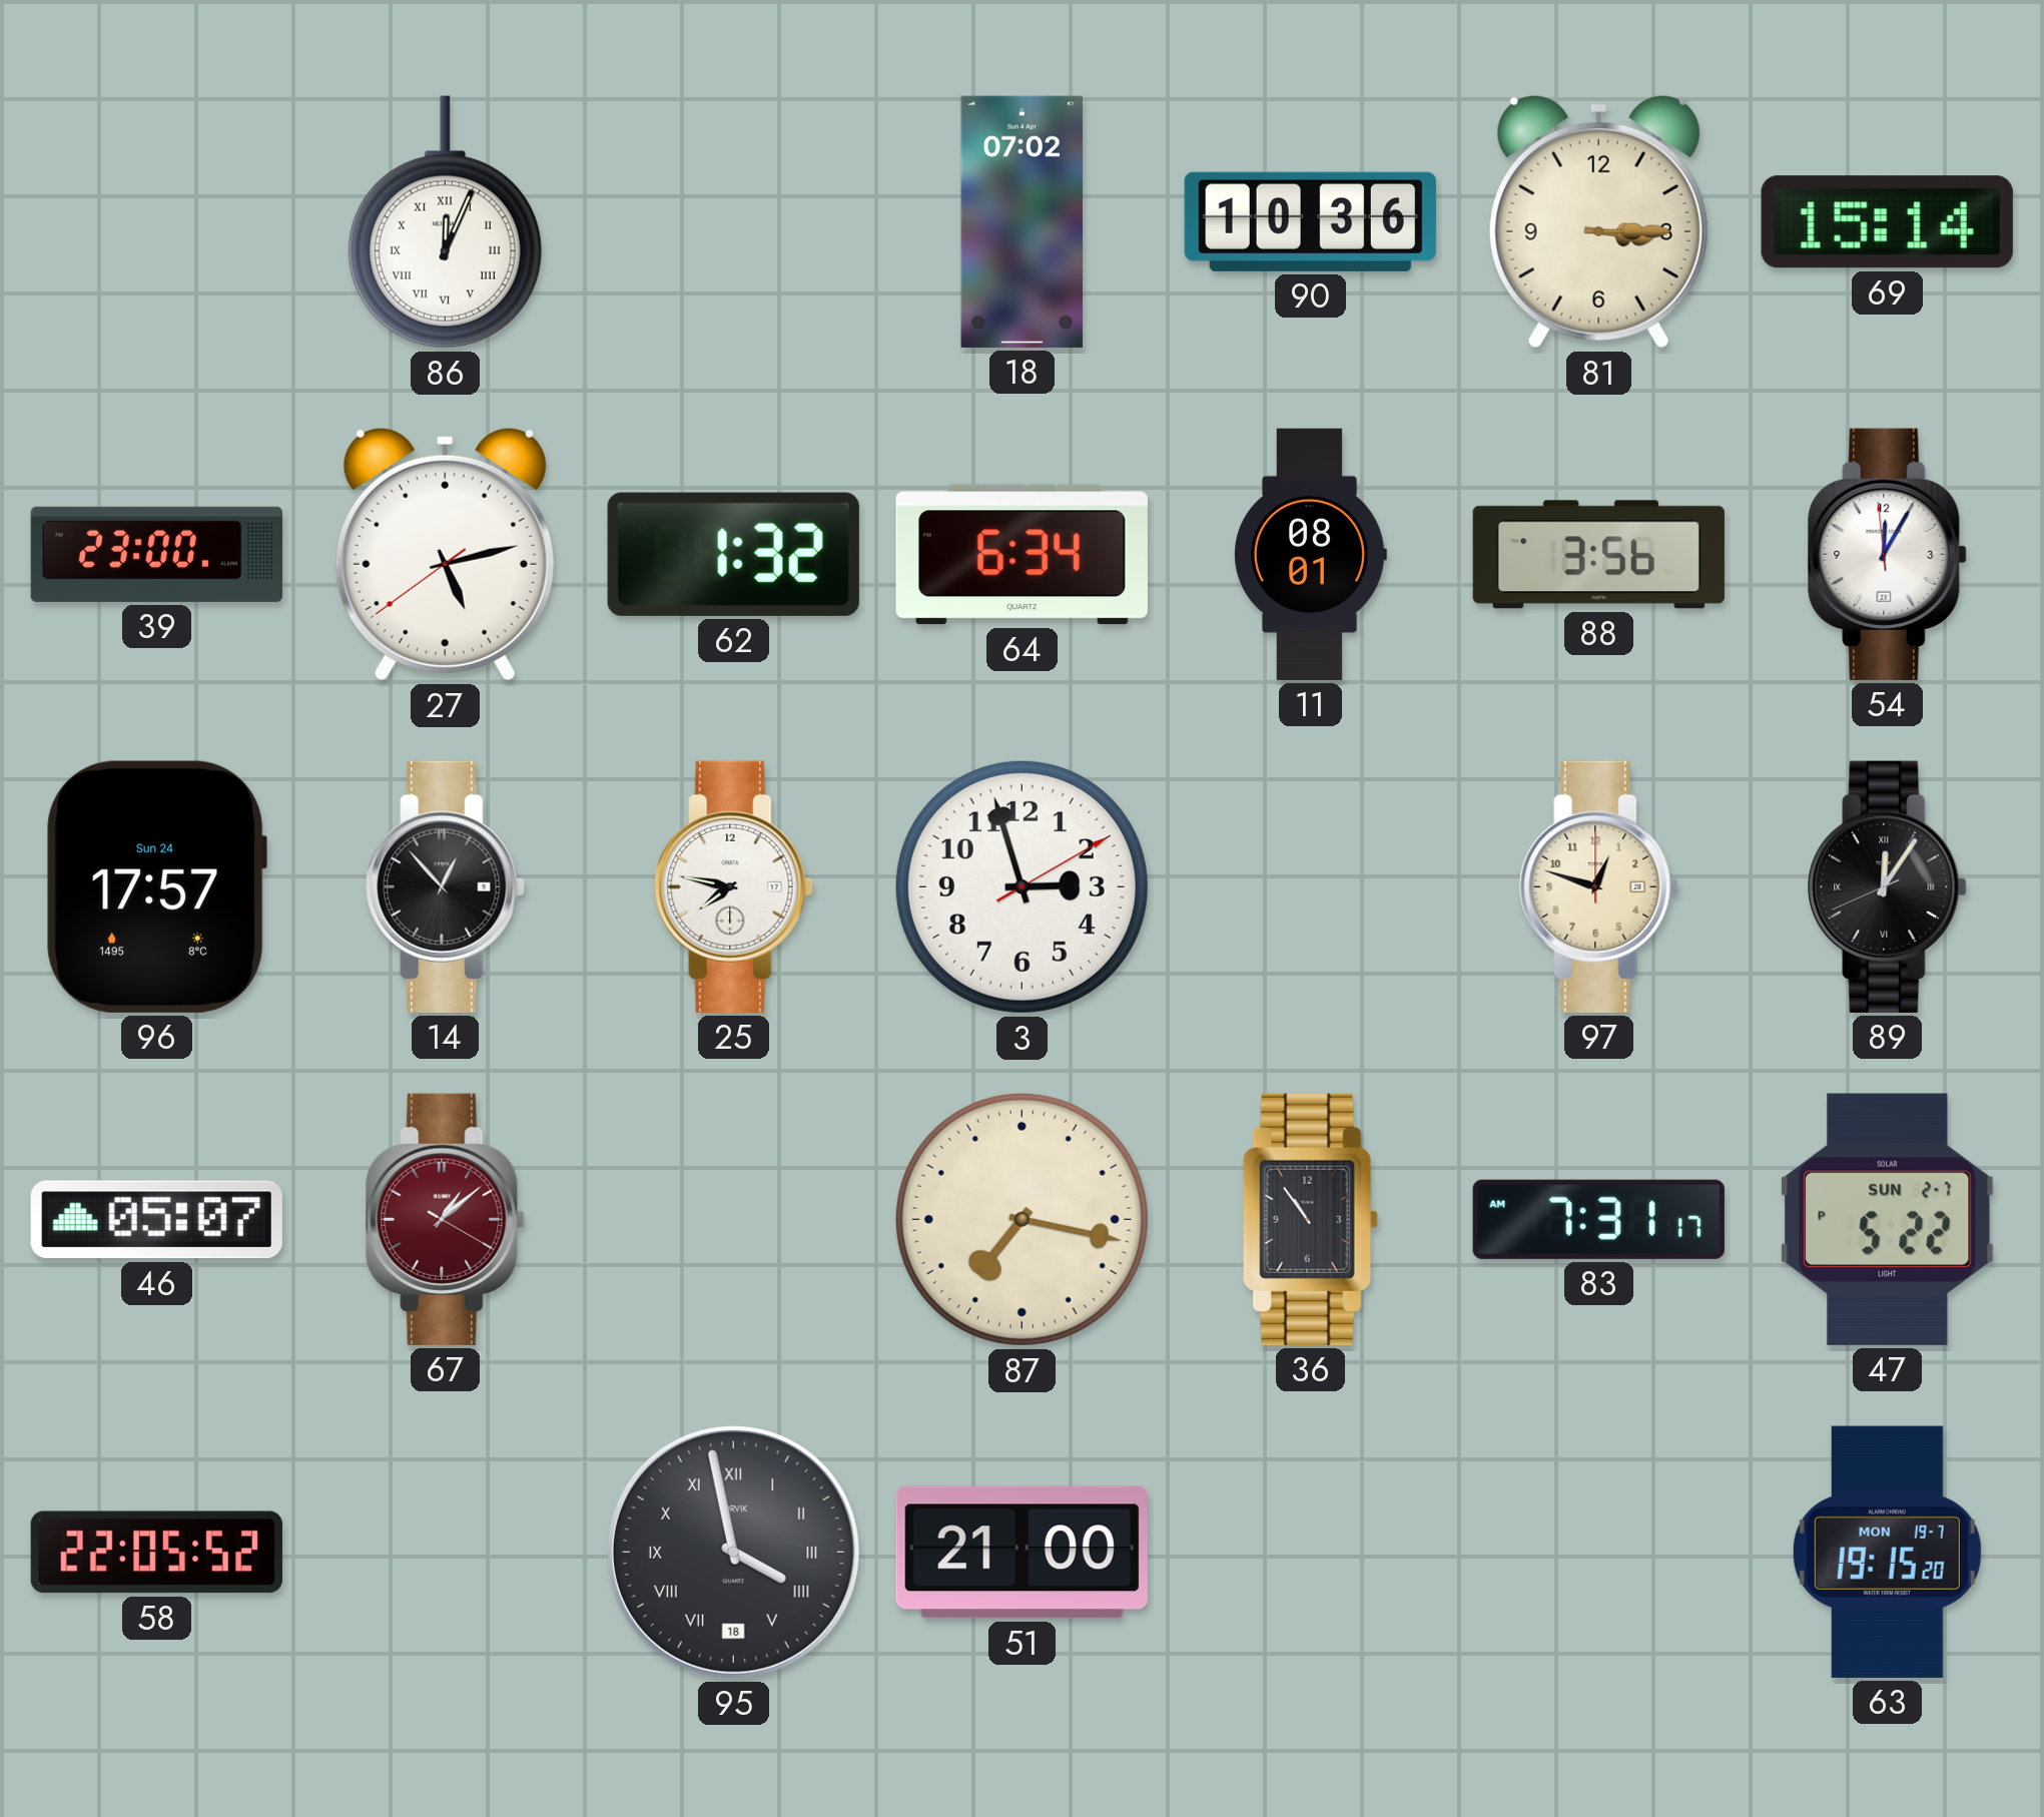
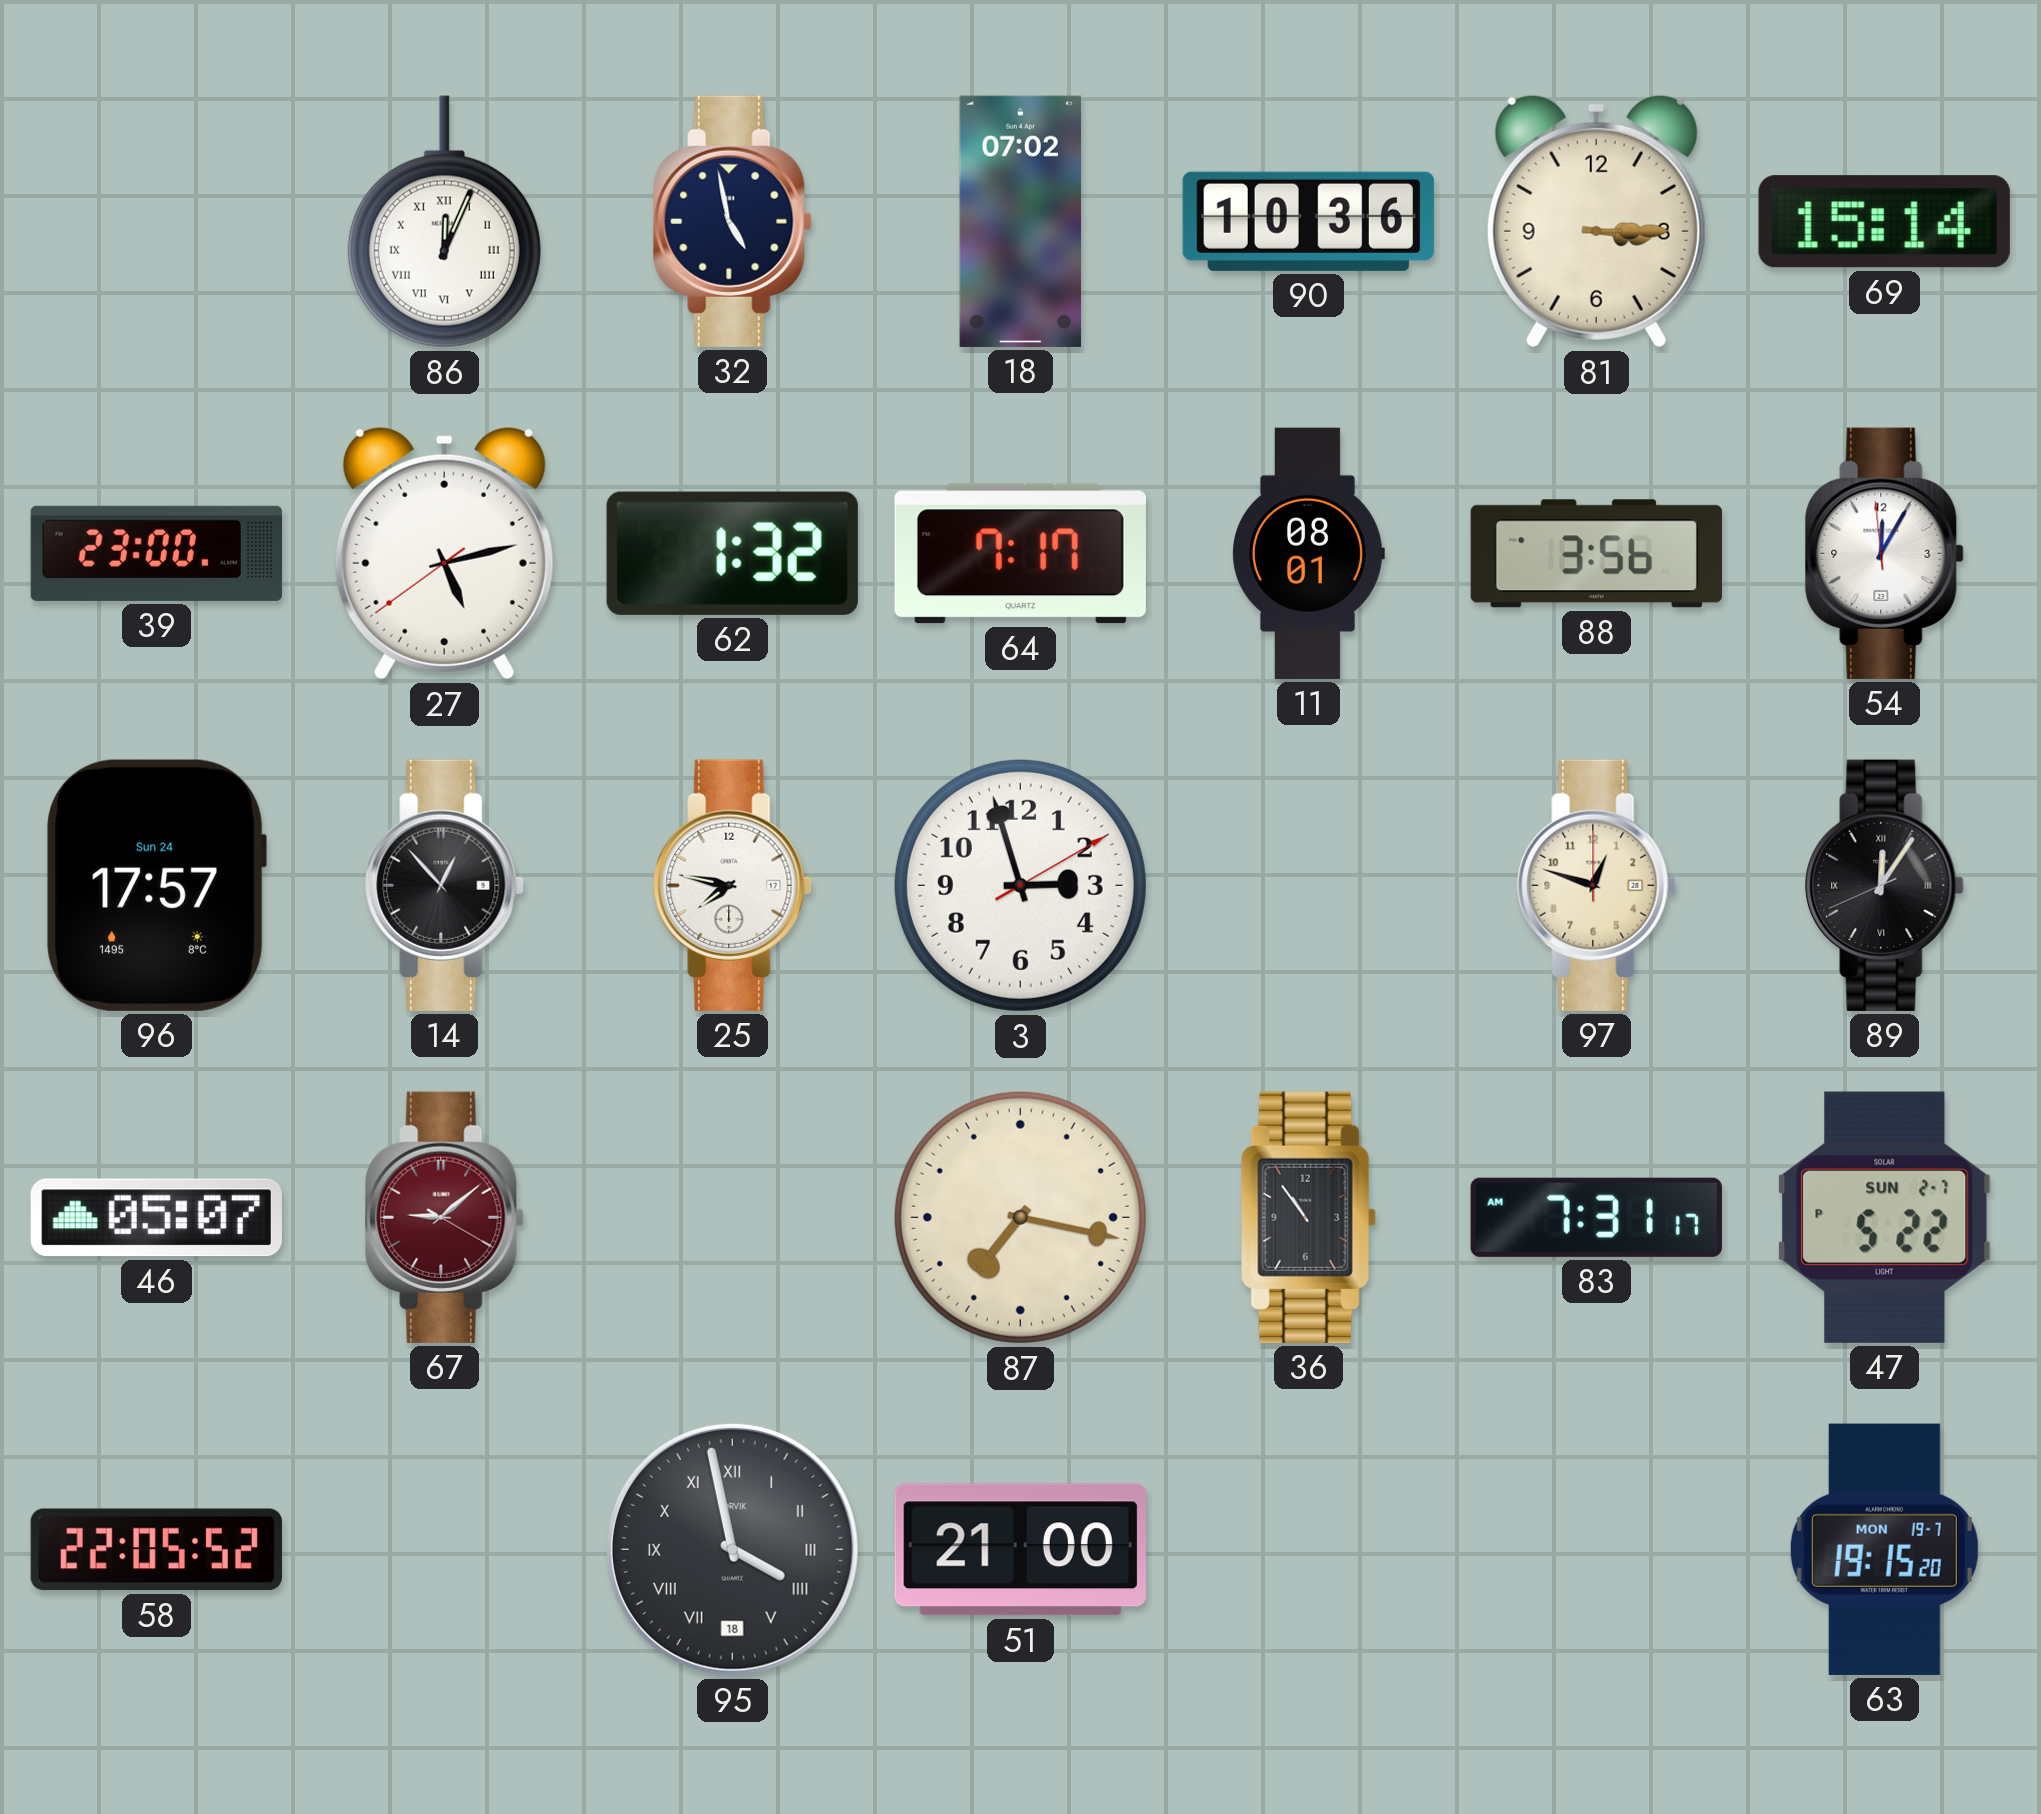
32: none -> 4:58 (733, 221)
64: 6:34 -> 7:17 (1020, 554)
67: 1:08 -> 9:08 (445, 1217)
